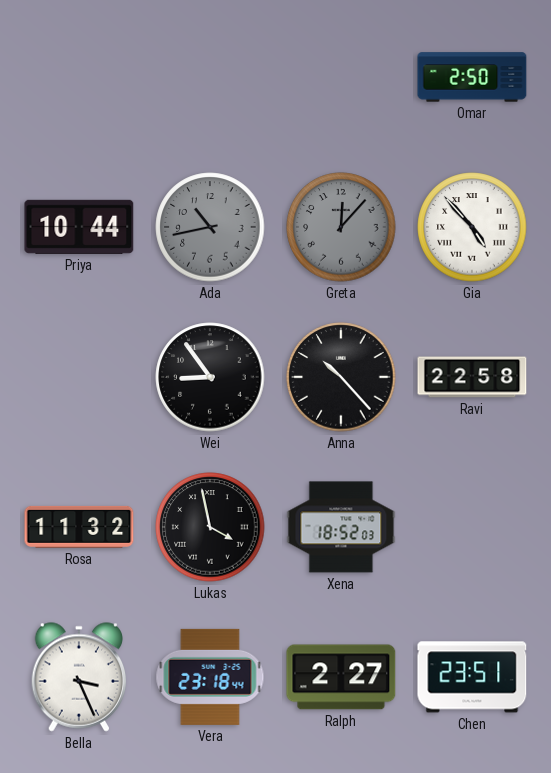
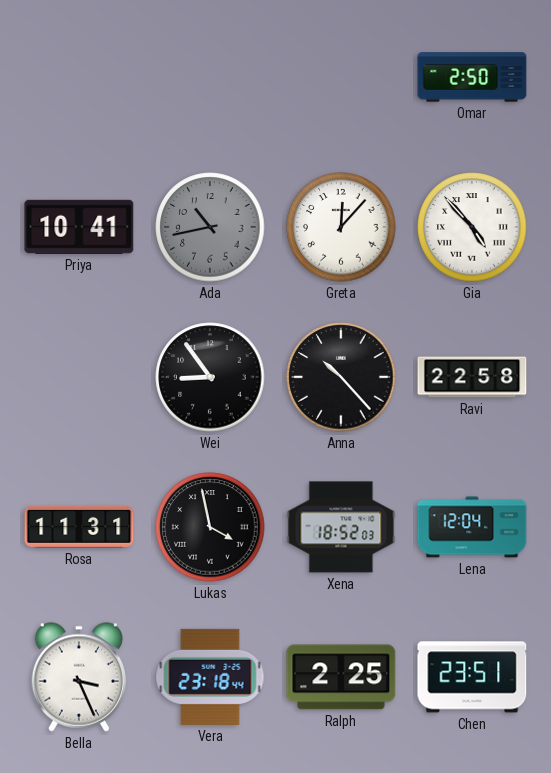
Priya: 10:44 -> 10:41 (79, 227)
Greta dial: grey -> white (341, 227)
Rosa: 11:32 -> 11:31 (79, 527)
Lena: none -> 12:04 (472, 527)
Ralph: 2:27 -> 2:25 (341, 677)
